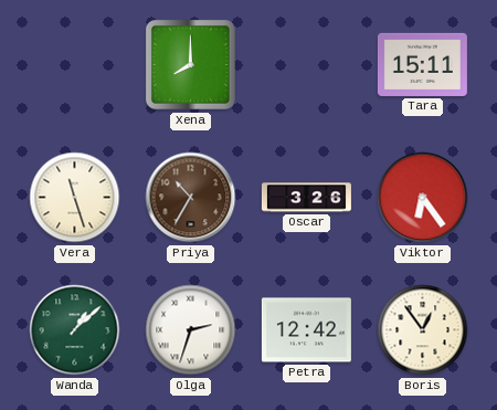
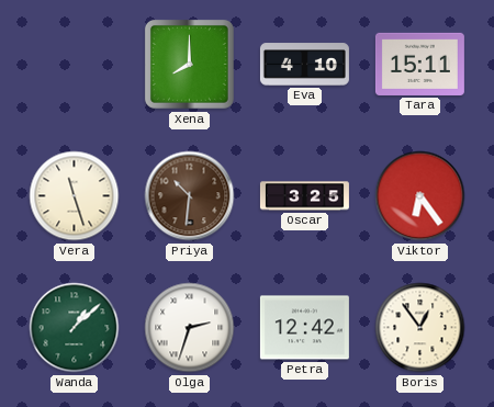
Eva: none -> 4:10 (304, 65)
Priya: 10:35 -> 10:31 (190, 196)
Oscar: 3:26 -> 3:25 (304, 196)
